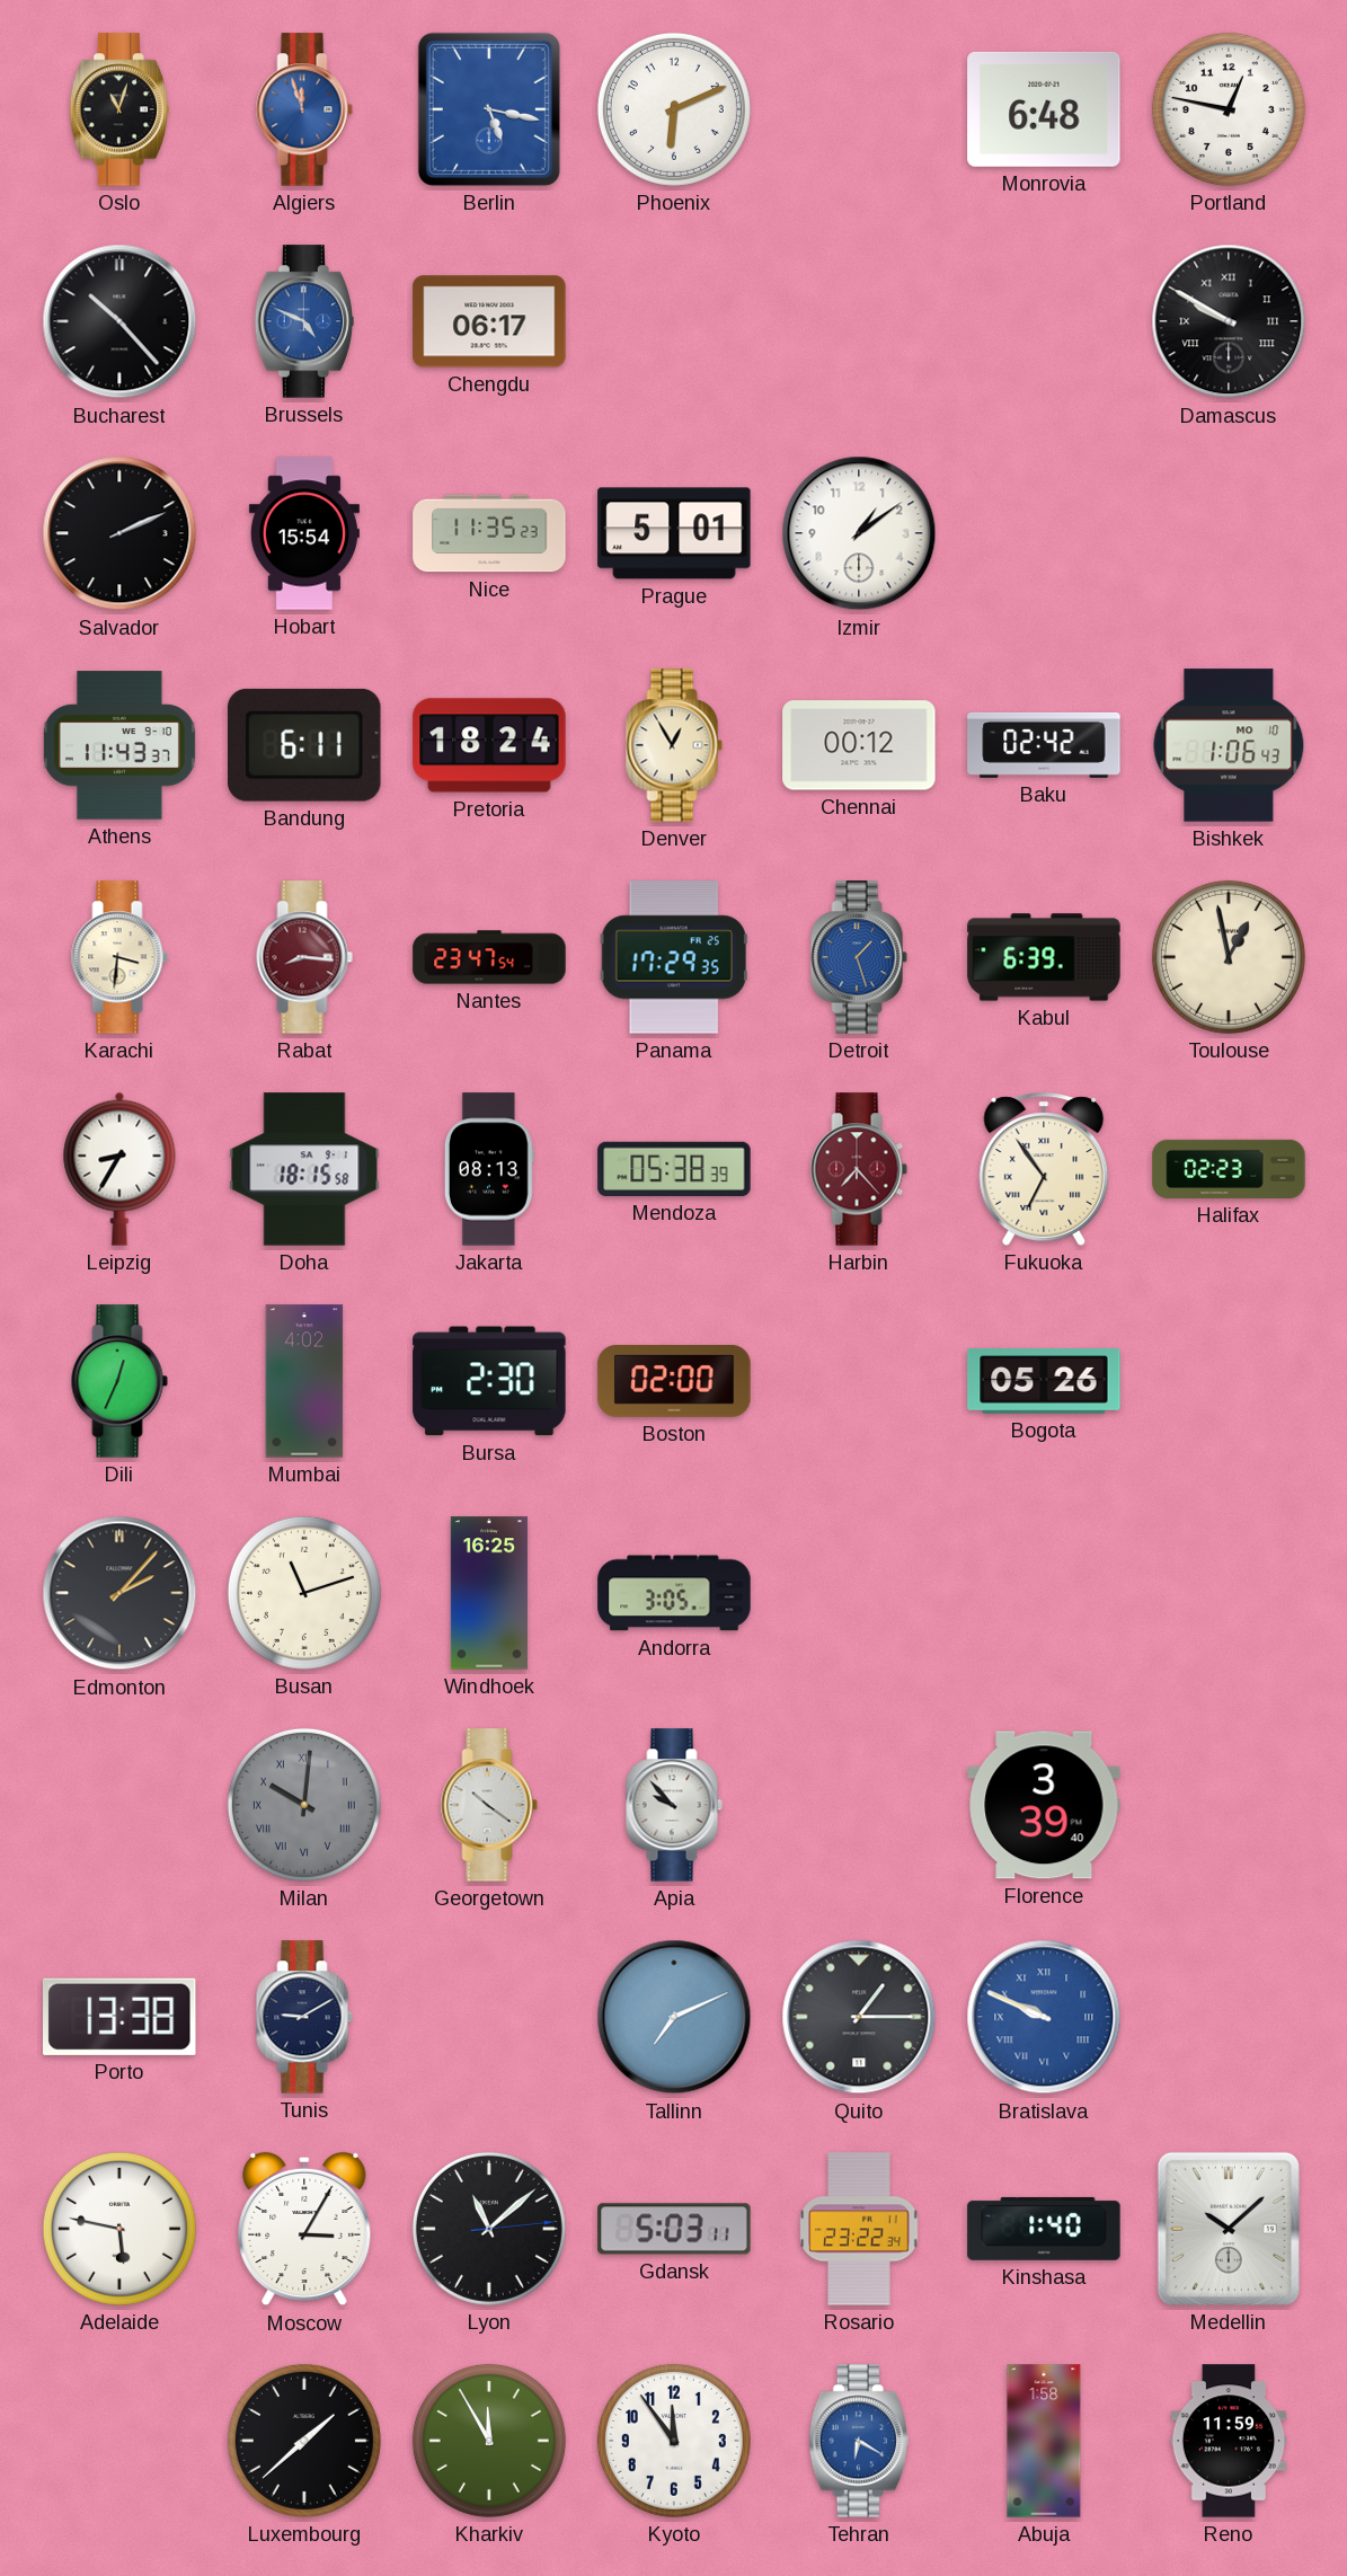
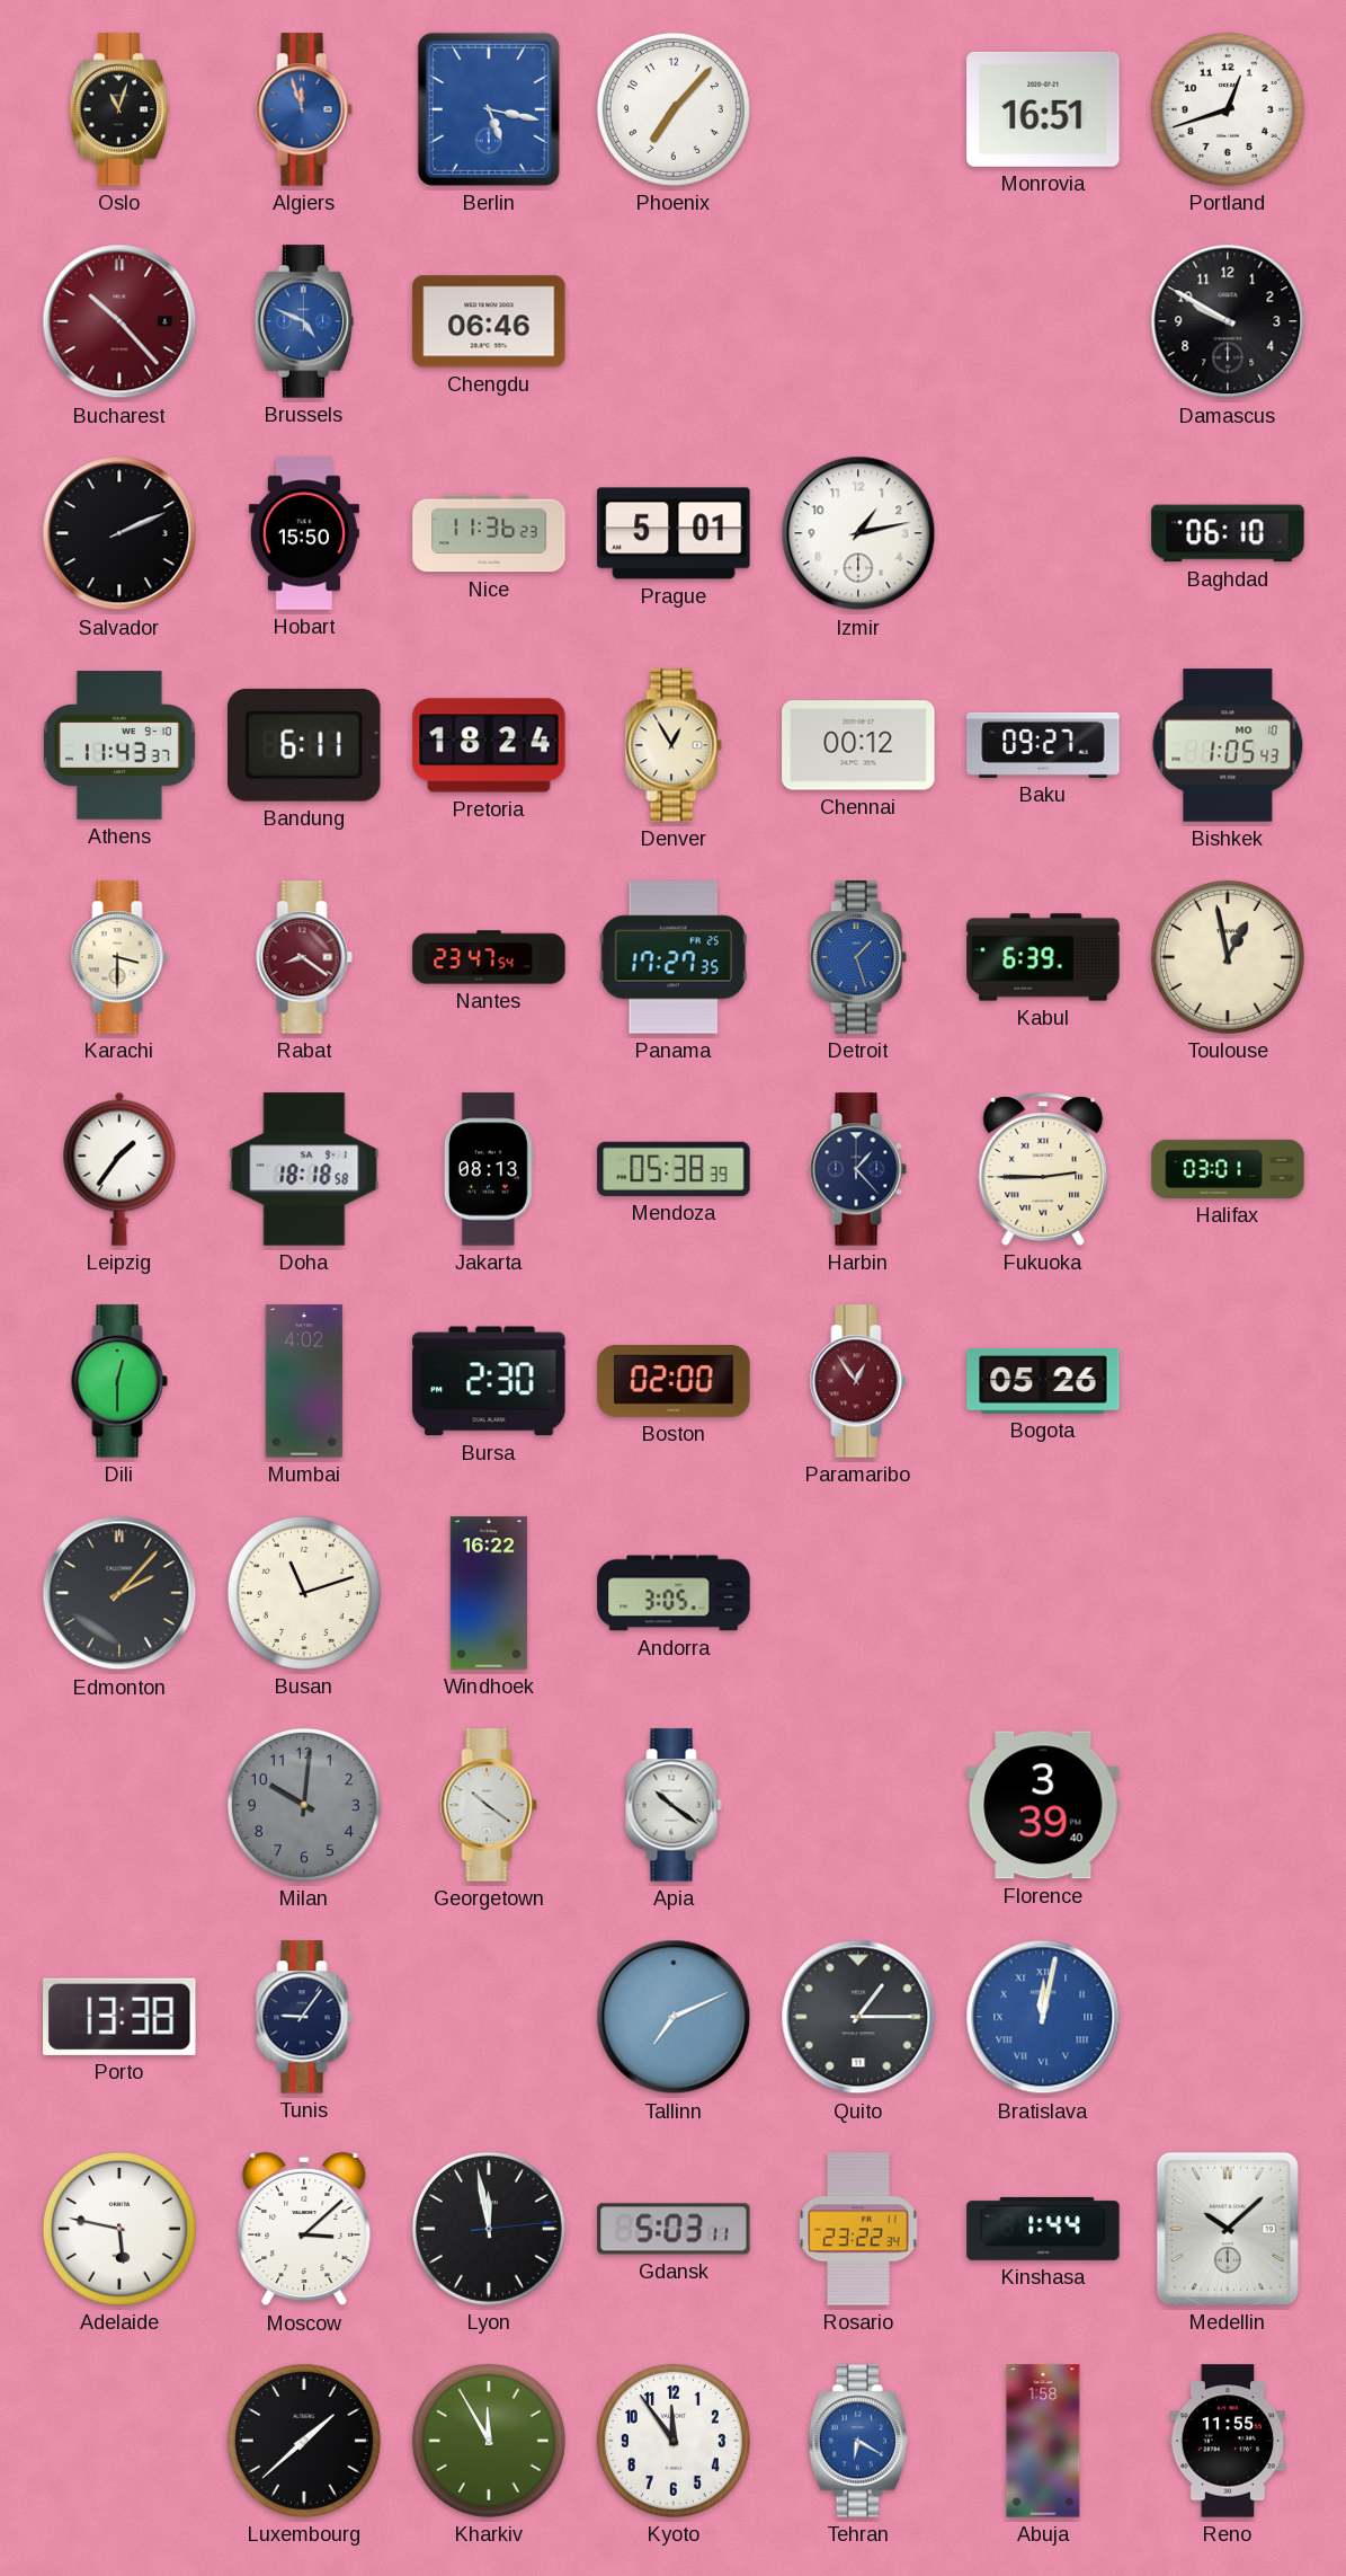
Phoenix: 6:11 -> 7:07 (674, 109)
Monrovia: 6:48 -> 16:51 (1043, 109)
Portland: 12:47 -> 12:42 (1228, 109)
Bucharest dial: black -> burgundy (119, 321)
Chengdu: 06:17 -> 06:46 (489, 321)
Damascus numerals: Roman -> Arabic (1228, 321)
Hobart: 15:54 -> 15:50 (304, 533)
Nice: 11:35 -> 11:36 (489, 533)
Izmir: 1:09 -> 1:13 (858, 533)
Baghdad: none -> 06:10 (1228, 533)
Baku: 02:42 -> 09:27 (1043, 745)
Bishkek: 1:06 -> 1:05 (1228, 745)
Karachi: 3:31 -> 3:30 (119, 957)
Rabat: 8:16 -> 8:21 (304, 957)
Panama: 17:29 -> 17:27 (674, 957)
Leipzig: 8:35 -> 1:36 (119, 1169)
Doha: 18:15 -> 18:18 (304, 1169)
Harbin: 7:23 -> 1:23 (858, 1169)
Harbin dial: burgundy -> navy (858, 1169)
Fukuoka: 6:54 -> 2:45 (1043, 1169)
Halifax: 02:23 -> 03:01 (1228, 1169)
Dili: 12:34 -> 12:30 (119, 1381)
Paramaribo: none -> 12:54 (858, 1381)
Windhoek: 16:25 -> 16:22 (489, 1593)
Milan numerals: Roman -> Arabic (304, 1805)
Apia: 9:53 -> 10:21 (674, 1805)
Tunis: 9:10 -> 9:06 (304, 2017)
Bratislava: 9:49 -> 12:02 (1043, 2017)
Moscow: 3:05 -> 3:08 (304, 2229)
Lyon: 11:08 -> 11:58 (489, 2229)
Kinshasa: 1:40 -> 1:44 (1043, 2229)
Reno: 11:59 -> 11:55 (1228, 2441)
